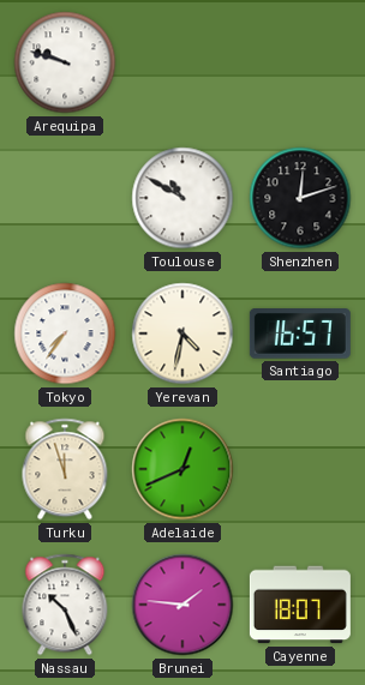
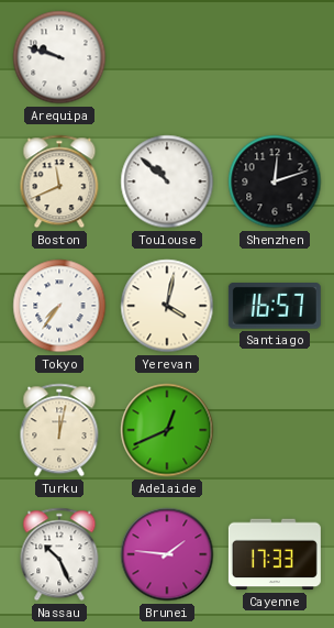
Boston: none -> 11:41 (59, 181)
Toulouse: 10:50 -> 10:52 (167, 181)
Yerevan: 4:32 -> 4:02 (167, 306)
Turku: 11:57 -> 12:02 (59, 430)
Cayenne: 18:07 -> 17:33 (275, 554)
